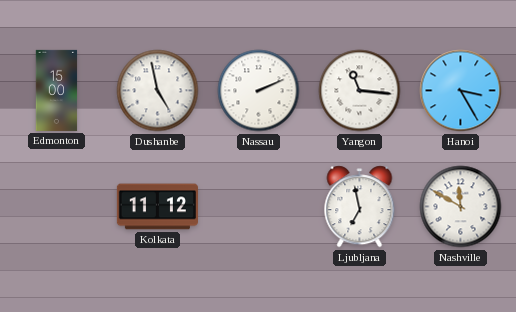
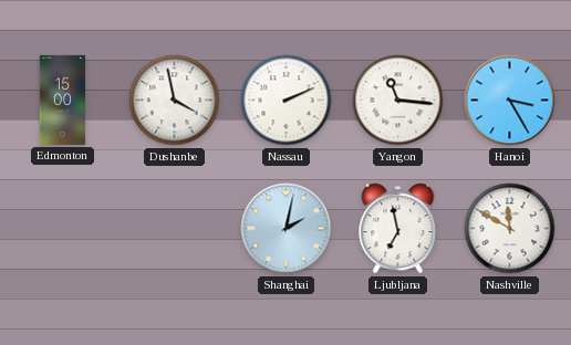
Dushanbe: 4:58 -> 3:58 (175, 101)
Kolkata: 11:12 -> none (157, 207)
Shanghai: none -> 2:02 (287, 229)
